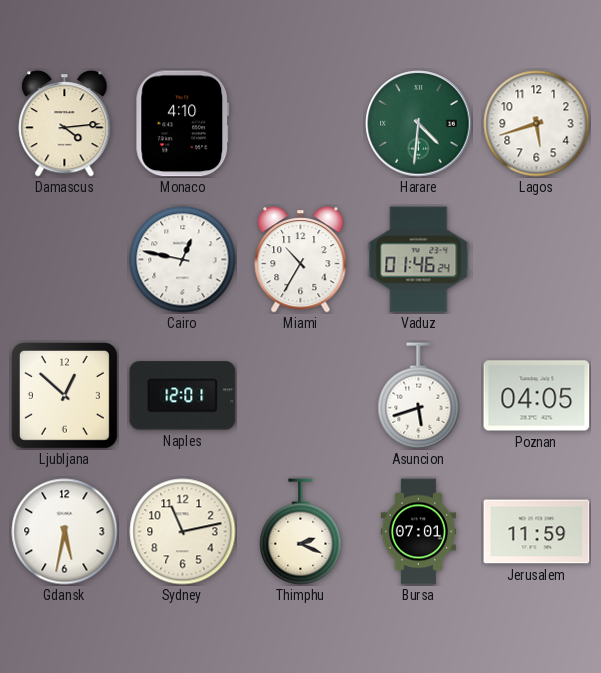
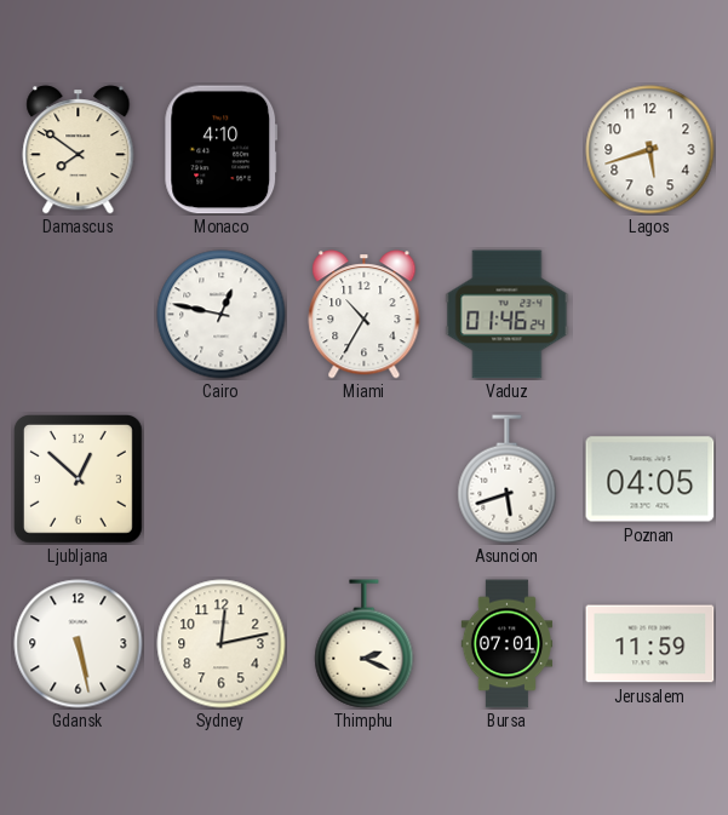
Damascus: 4:14 -> 7:51 (79, 150)
Harare: 4:31 -> none (419, 124)
Naples: 12:01 -> none (183, 396)
Gdansk: 5:32 -> 5:28 (79, 644)
Sydney: 11:13 -> 12:13 (222, 644)
